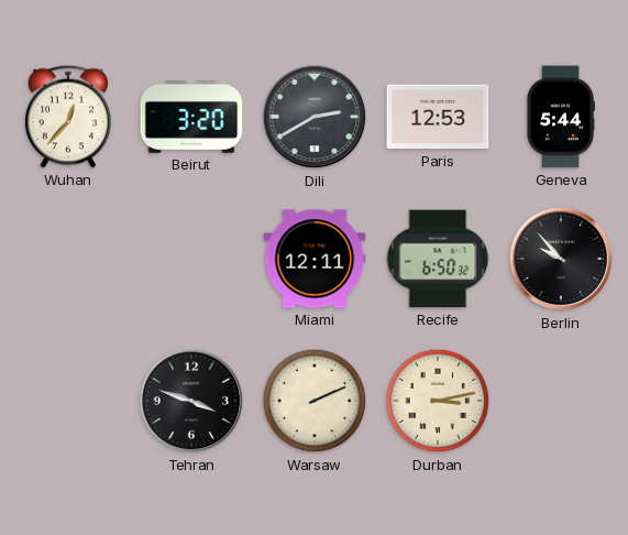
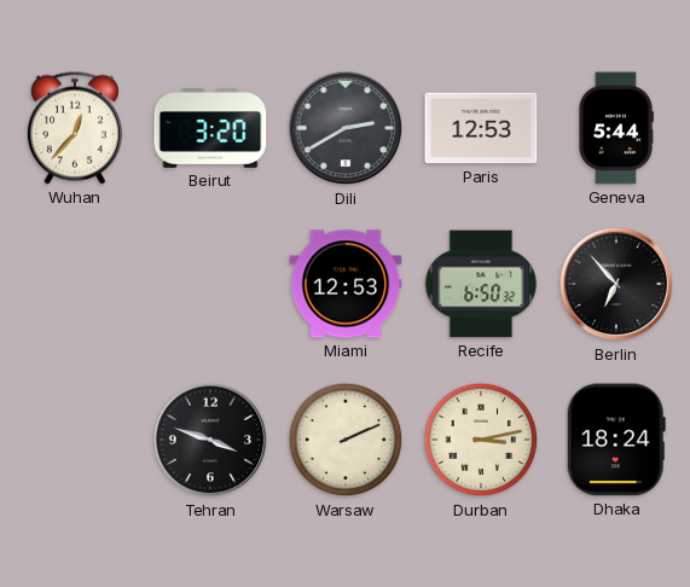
Miami: 12:11 -> 12:53 (346, 284)
Berlin: 9:53 -> 6:53 (616, 284)
Dhaka: none -> 18:24 (616, 440)
